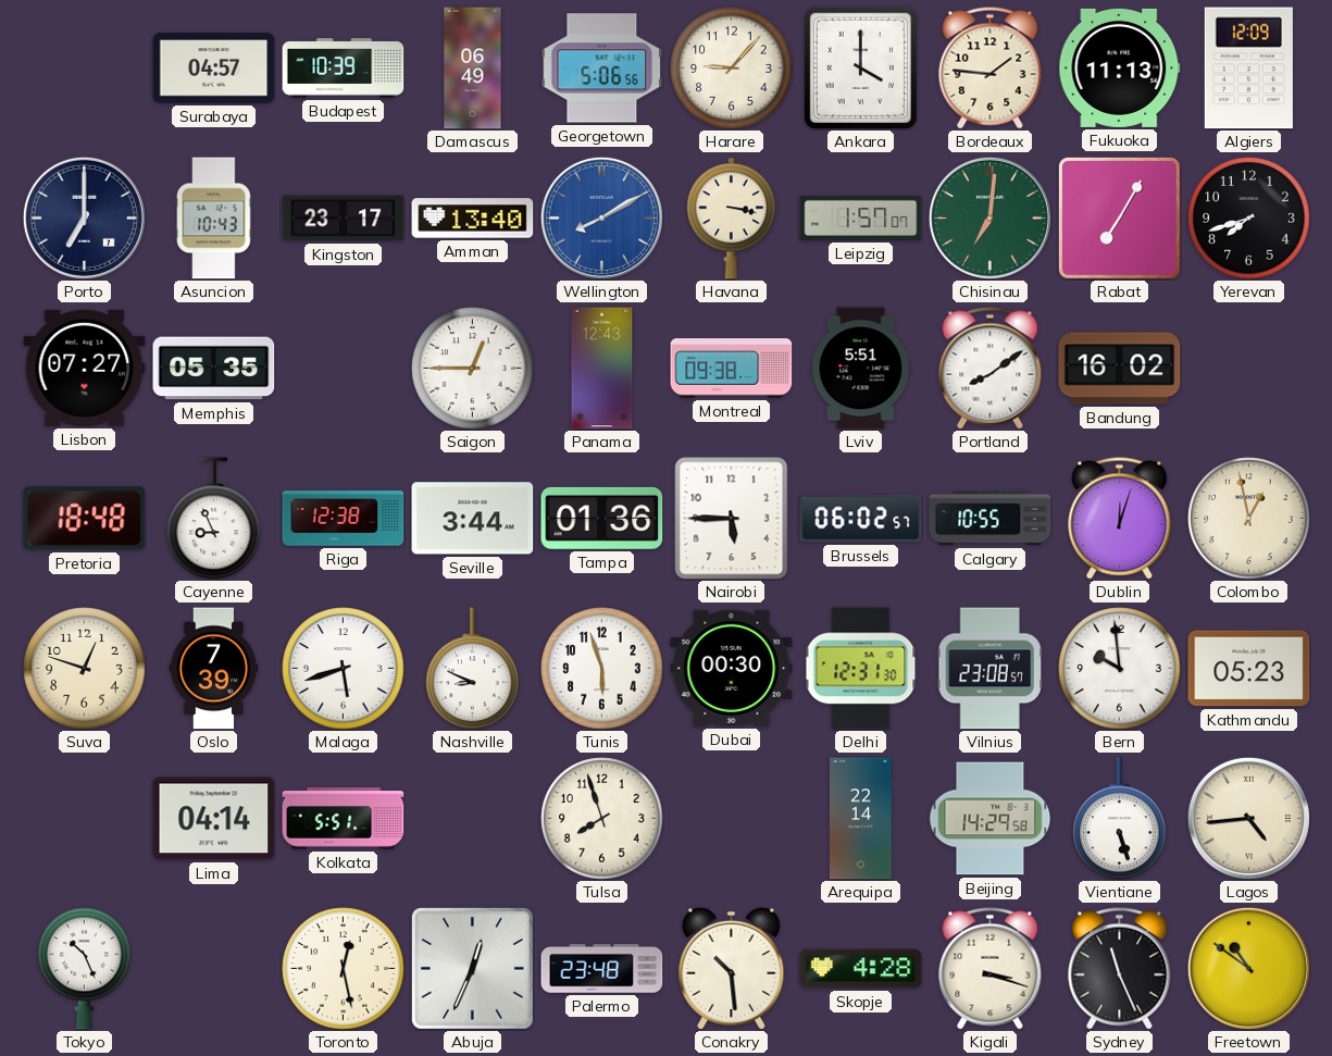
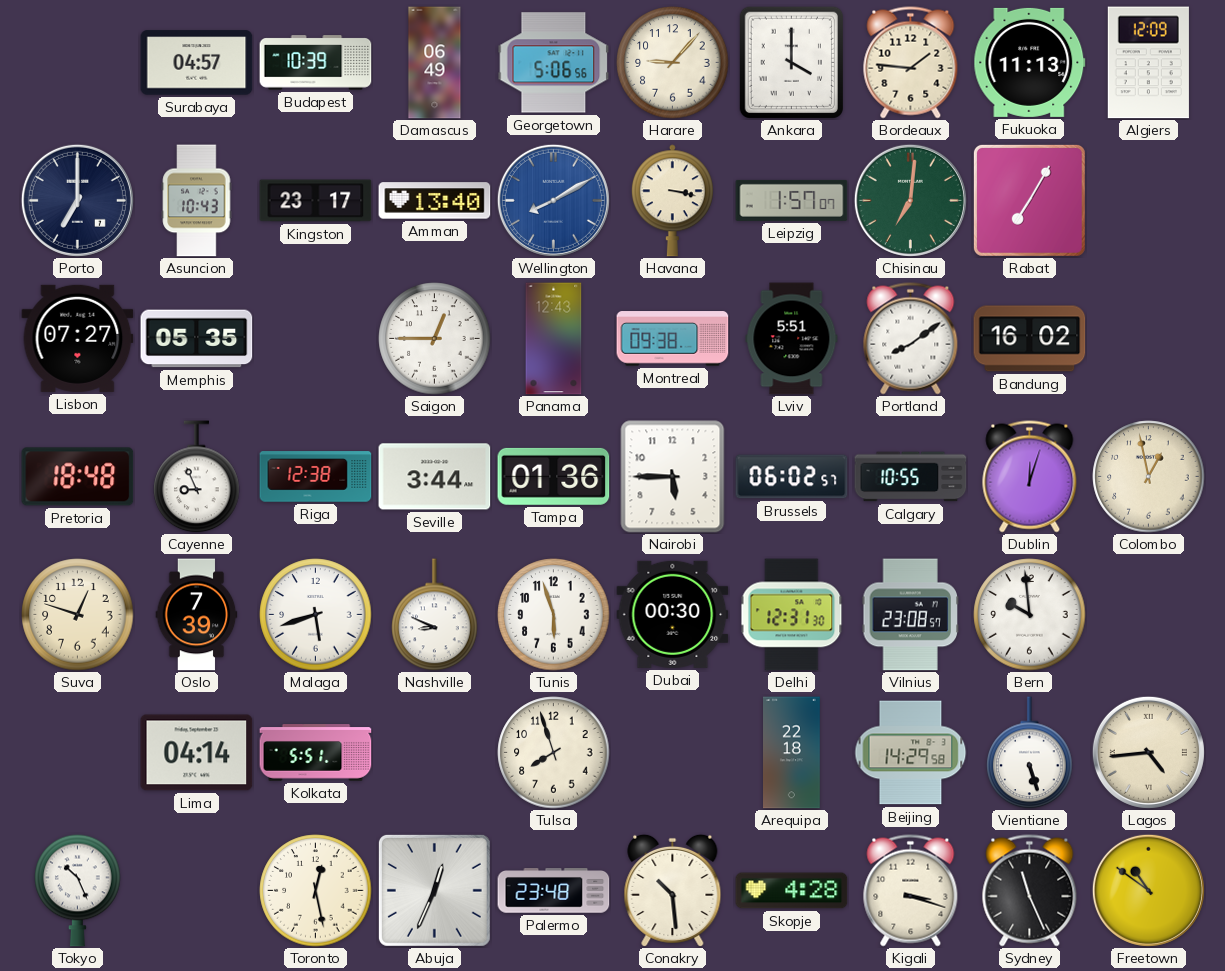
Yerevan: 7:42 -> none (1249, 219)
Kathmandu: 05:23 -> none (1249, 669)
Arequipa: 22:14 -> 22:18 (792, 753)
